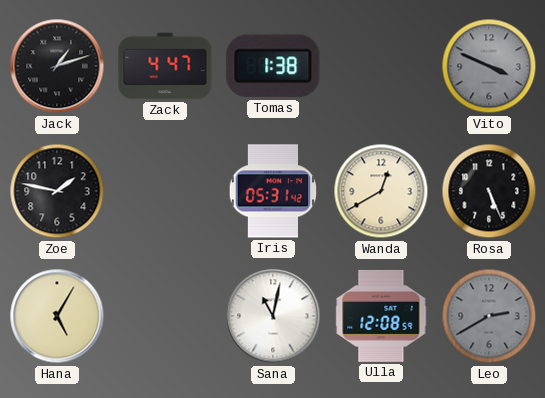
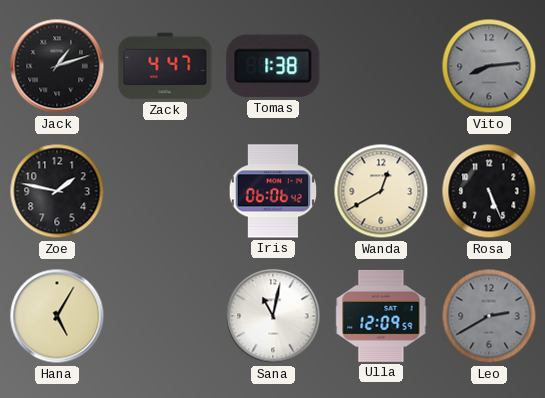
Vito: 3:49 -> 8:14 (489, 66)
Iris: 05:31 -> 06:06 (273, 191)
Ulla: 12:08 -> 12:09 (381, 316)
